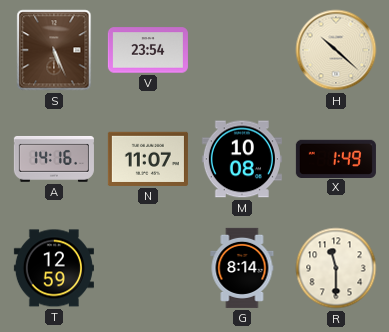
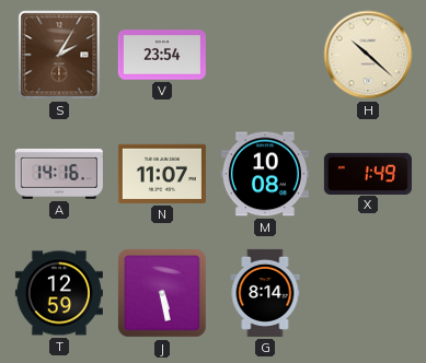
S: 5:26 -> 2:05 (59, 55)
J: none -> 5:28 (162, 293)
R: 11:30 -> none (336, 268)
